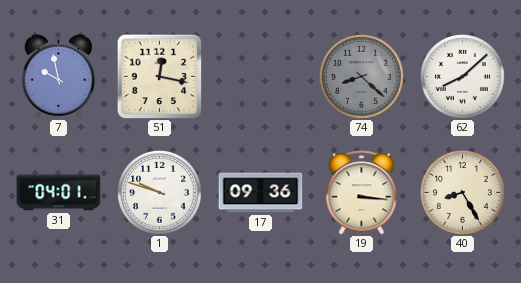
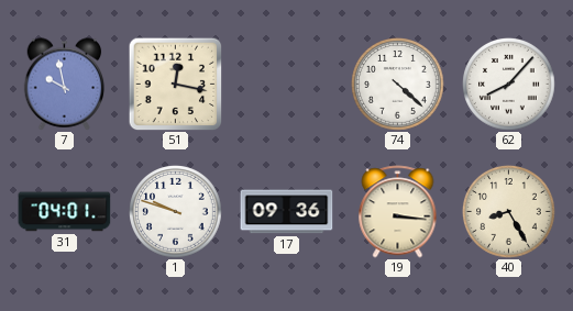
74: 8:22 -> 4:22 (398, 85)
74 dial: grey -> white (398, 85)
62: 8:08 -> 8:07 (509, 85)
